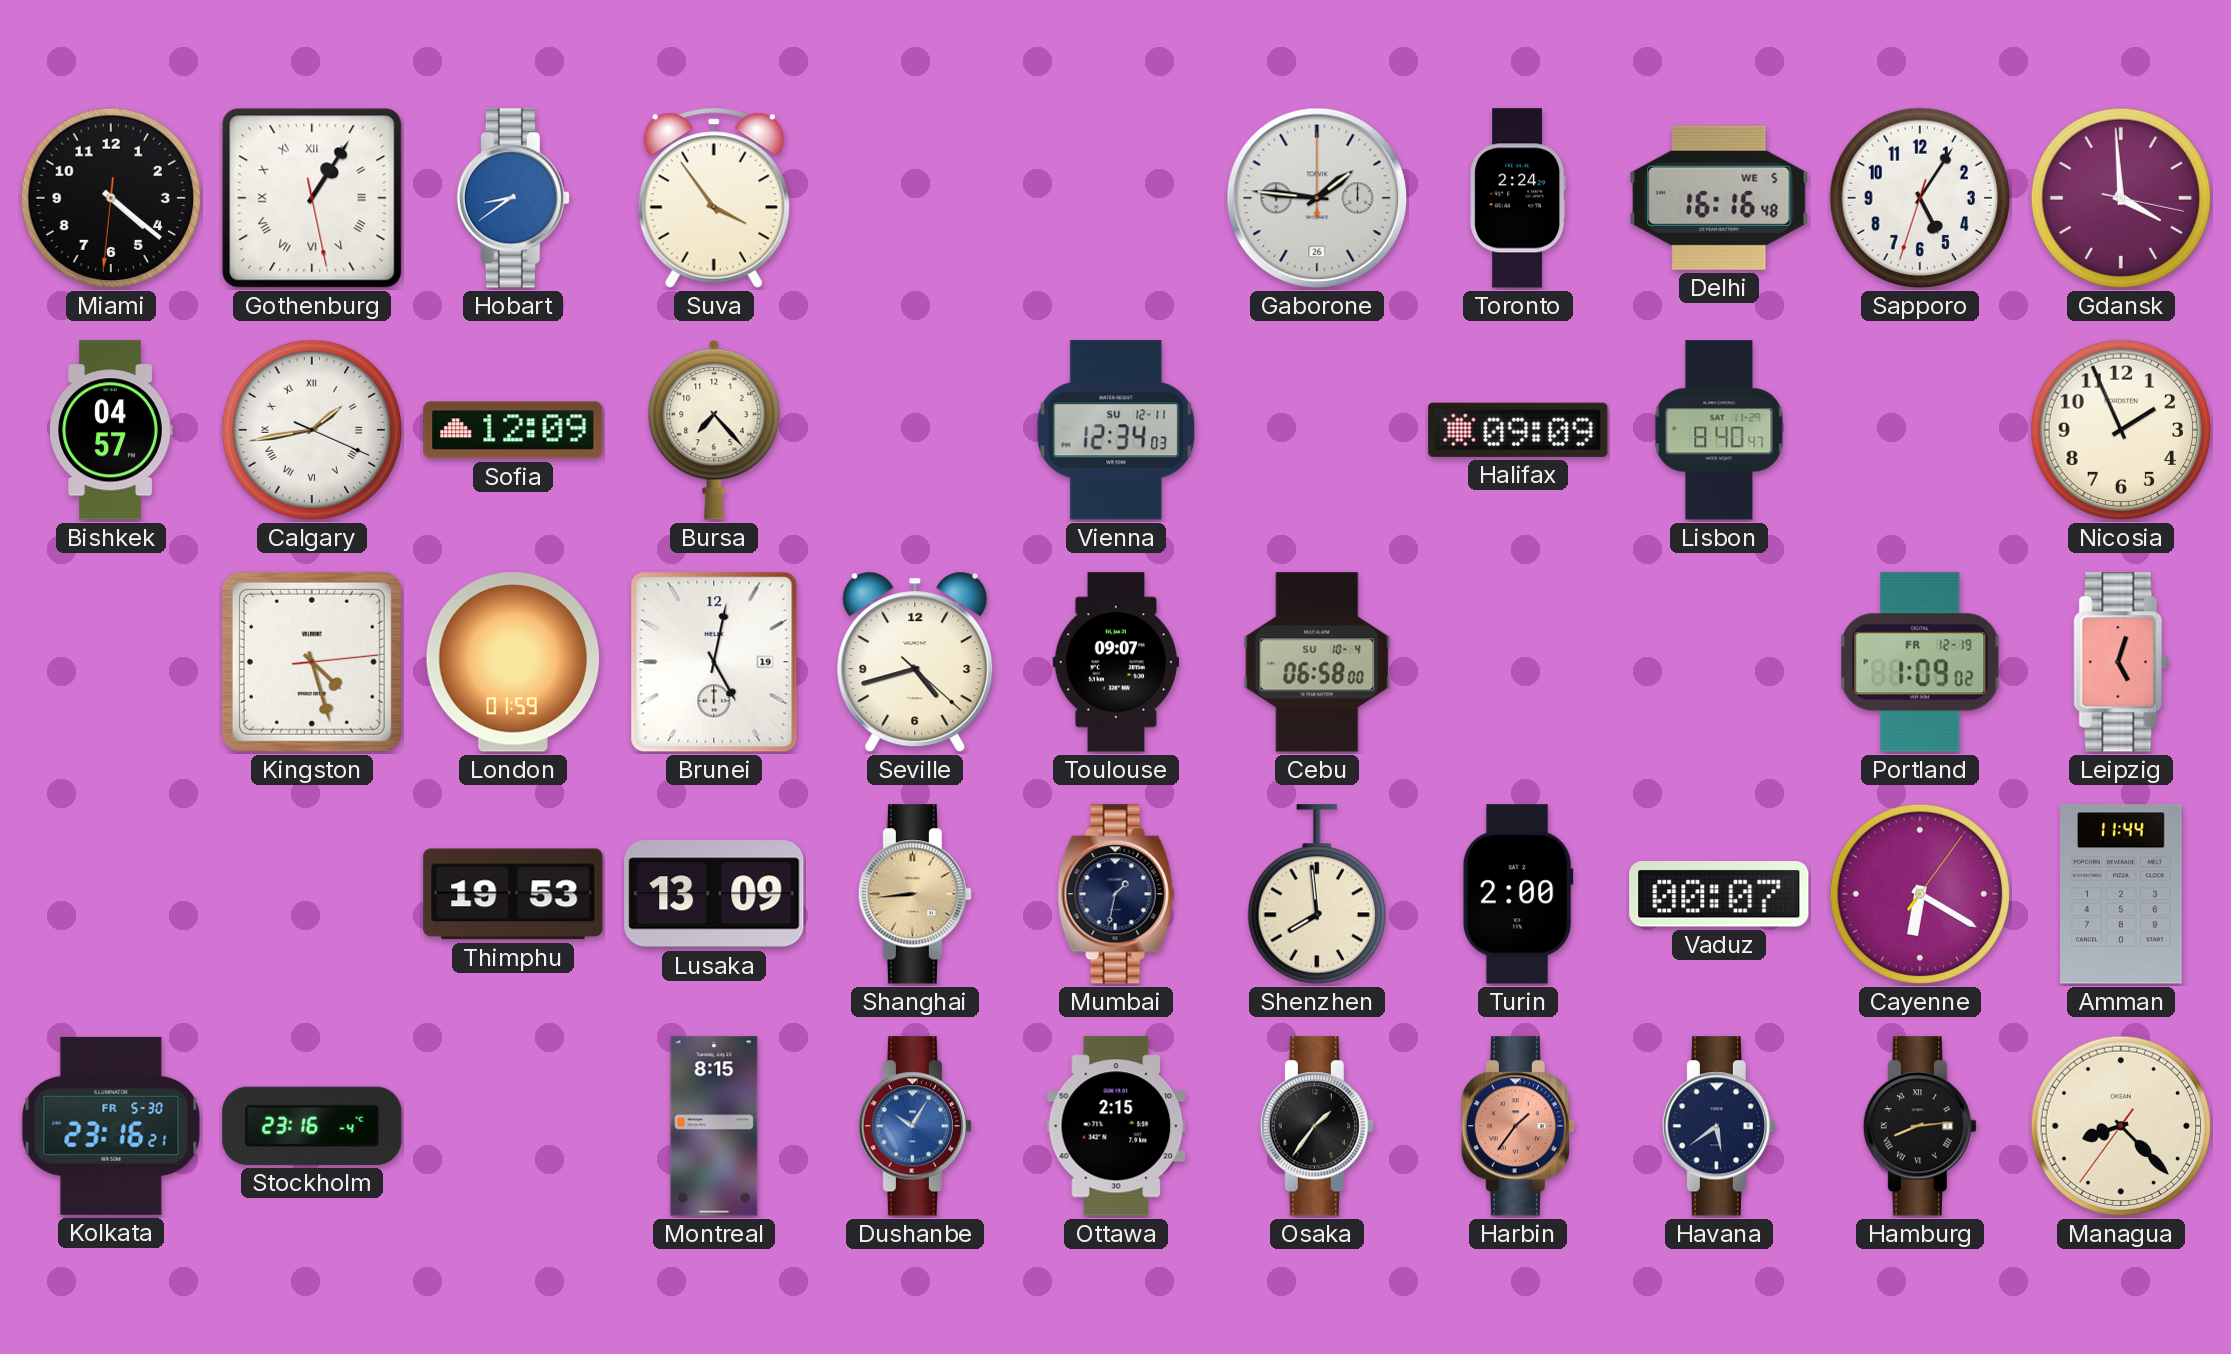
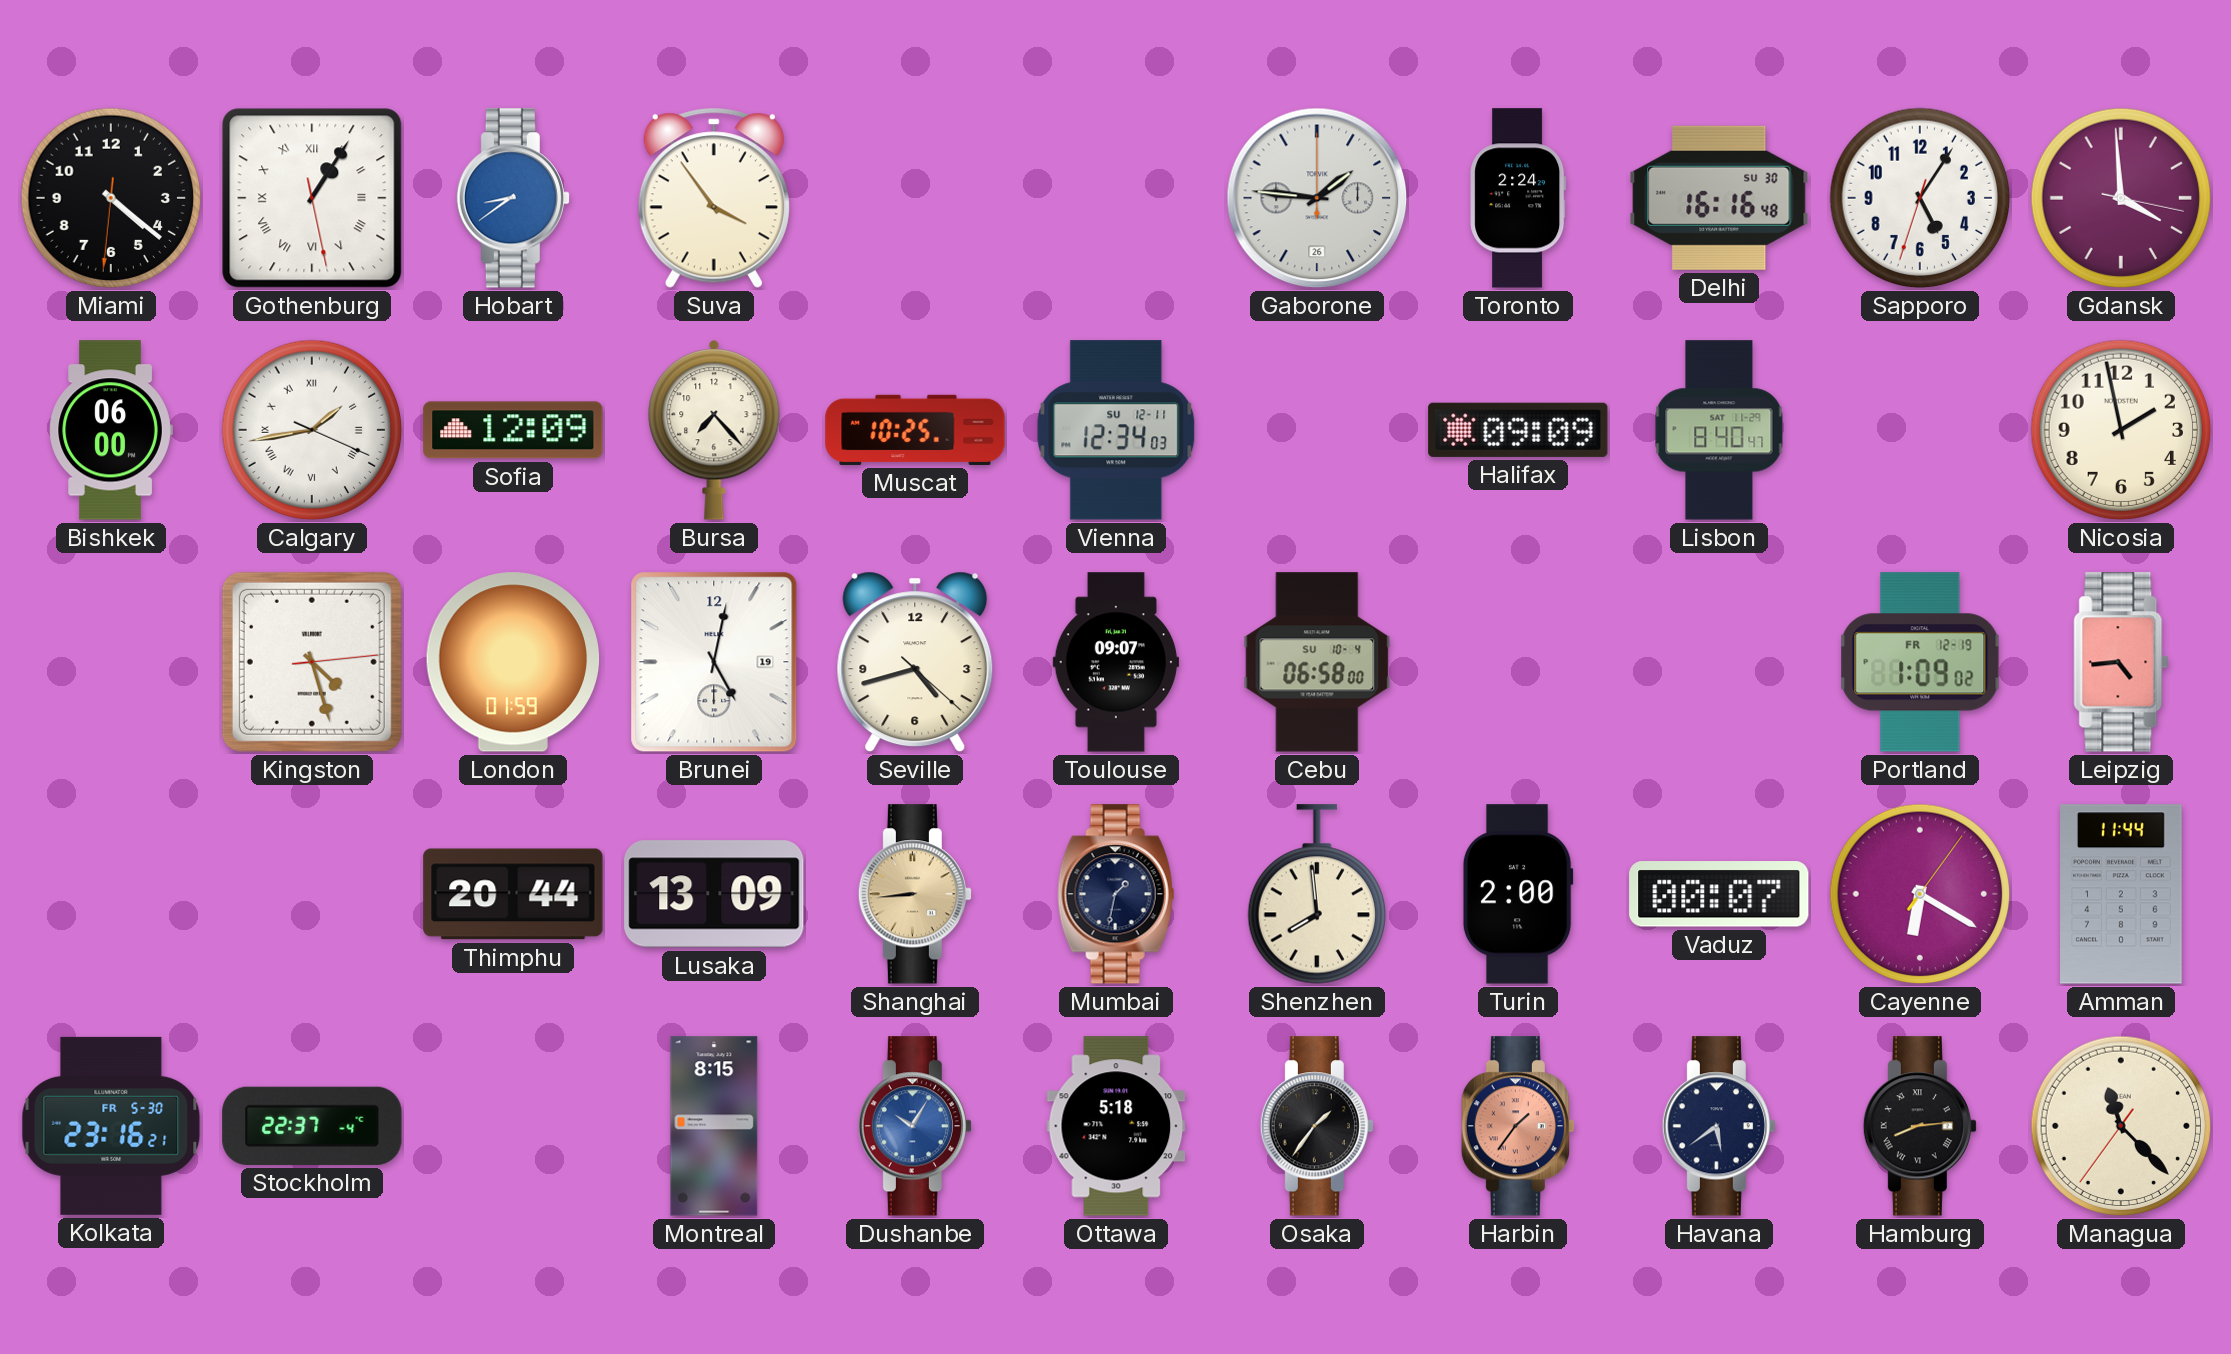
Delhi date: WE 5 -> SU 30 (1719, 198)
Bishkek: 04:57 -> 06:00 (111, 430)
Muscat: none -> 10:25 (915, 430)
Nicosia: 1:56 -> 1:58 (2121, 430)
Leipzig: 5:03 -> 4:44 (2121, 662)
Thimphu: 19:53 -> 20:44 (513, 894)
Stockholm: 23:16 -> 22:37 (312, 1126)
Ottawa: 2:15 -> 5:18 (1116, 1126)
Managua: 8:22 -> 11:22 (2121, 1126)
